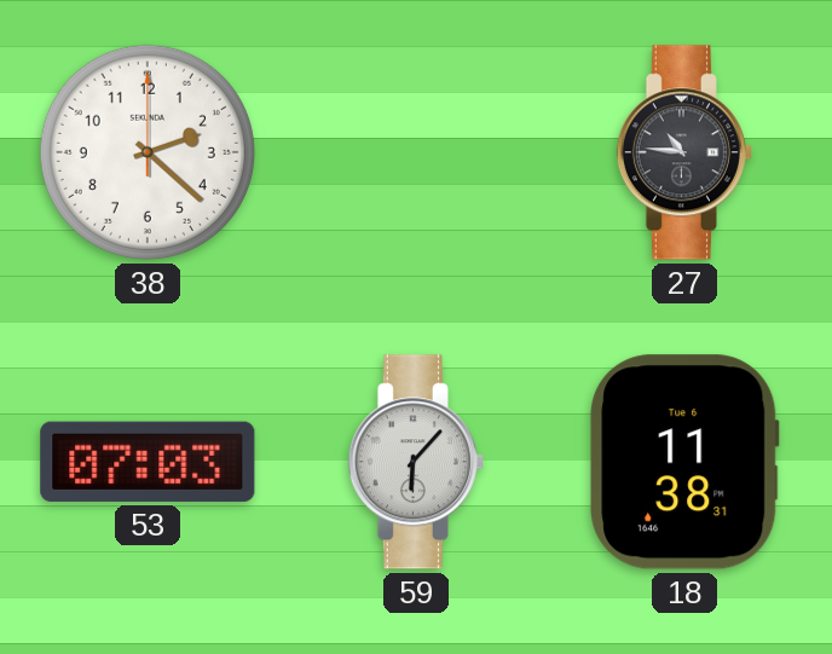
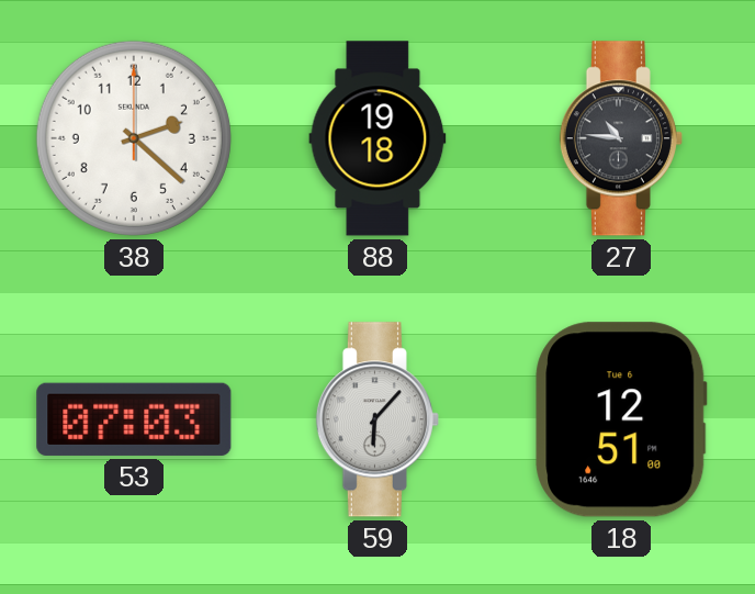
88: none -> 19:18 (377, 138)
18: 11:38 -> 12:51 (621, 419)
